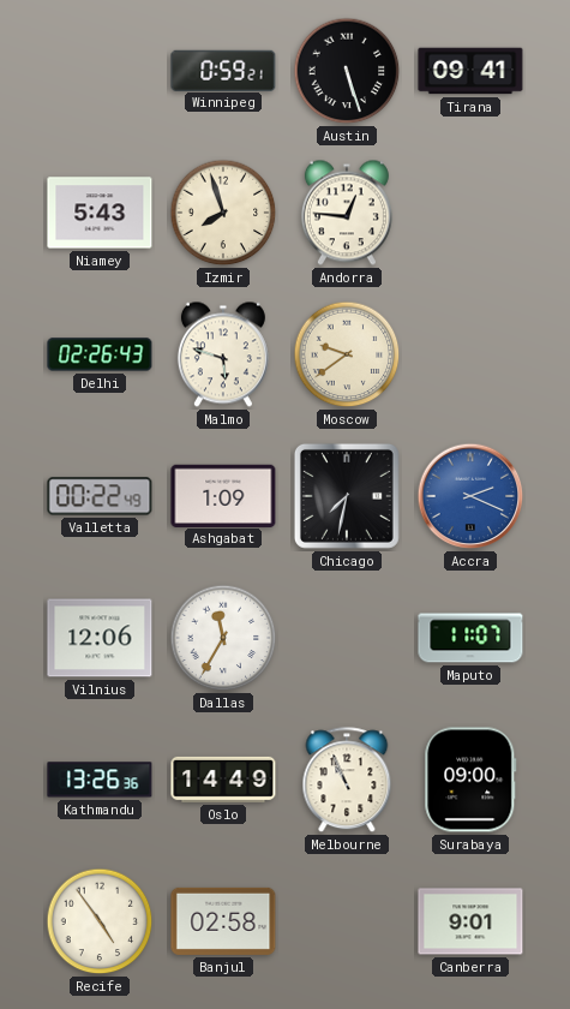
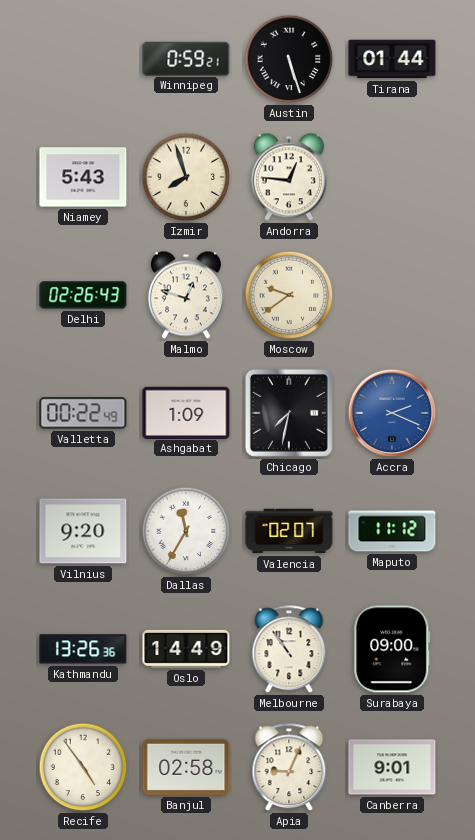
Tirana: 09:41 -> 01:44 (392, 59)
Malmo: 5:48 -> 12:48 (186, 295)
Vilnius: 12:06 -> 9:20 (83, 531)
Valencia: none -> 02:07 (289, 531)
Maputo: 11:07 -> 11:12 (392, 531)
Melbourne: 10:56 -> 10:54 (289, 650)
Apia: none -> 9:04 (289, 768)
